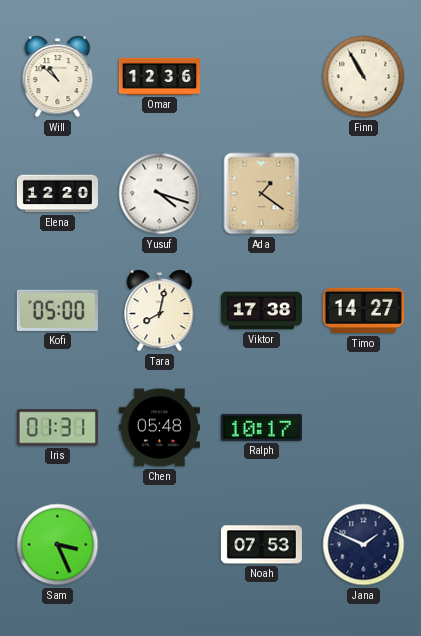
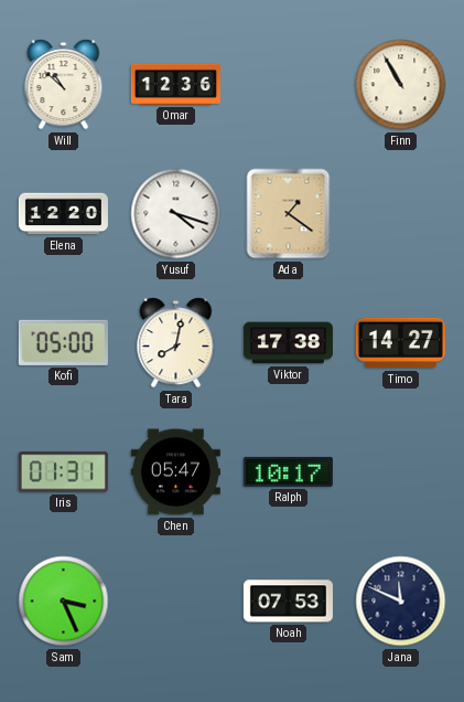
Chen: 05:48 -> 05:47 (175, 472)
Jana: 1:49 -> 11:49 (401, 602)
